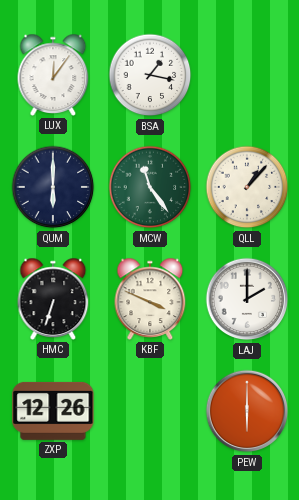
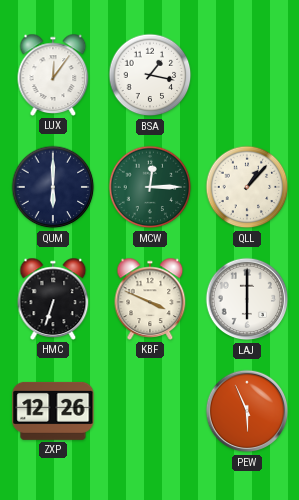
MCW: 11:24 -> 12:15 (150, 187)
LAJ: 2:00 -> 6:00 (247, 299)
PEW: 6:00 -> 5:56 (247, 411)
